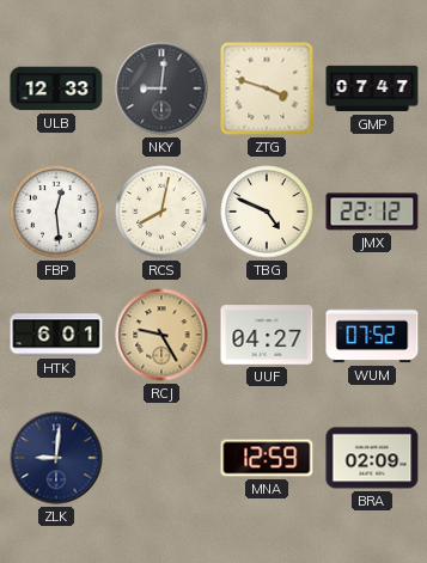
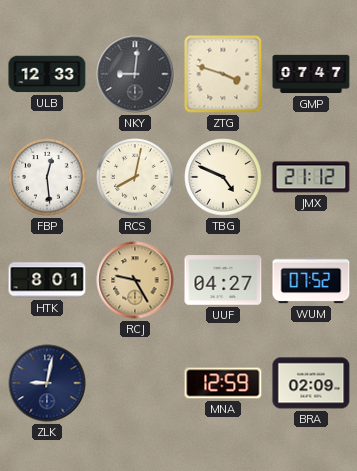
JMX: 22:12 -> 21:12 (311, 177)
HTK: 6:01 -> 8:01 (47, 280)
ZLK: 9:01 -> 9:02 (47, 383)
